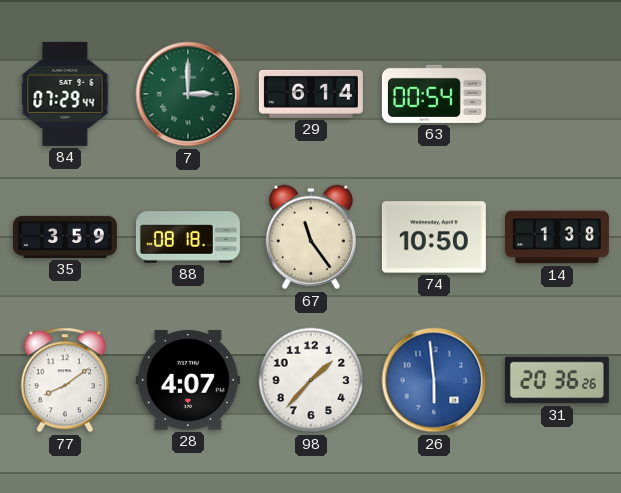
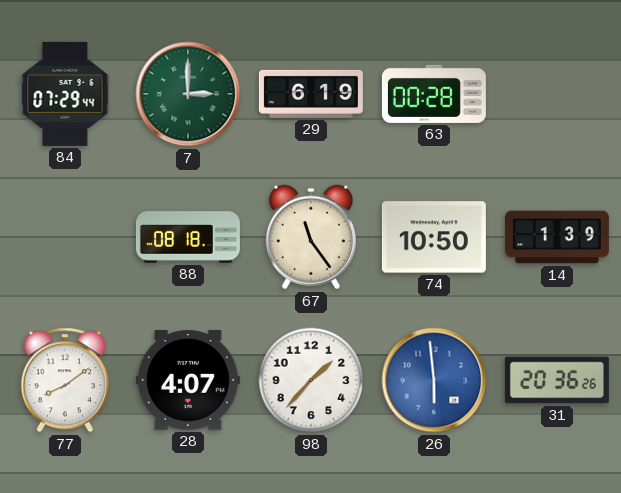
29: 6:14 -> 6:19 (311, 94)
63: 00:54 -> 00:28 (434, 94)
35: 3:59 -> none (65, 237)
14: 1:38 -> 1:39 (557, 237)
